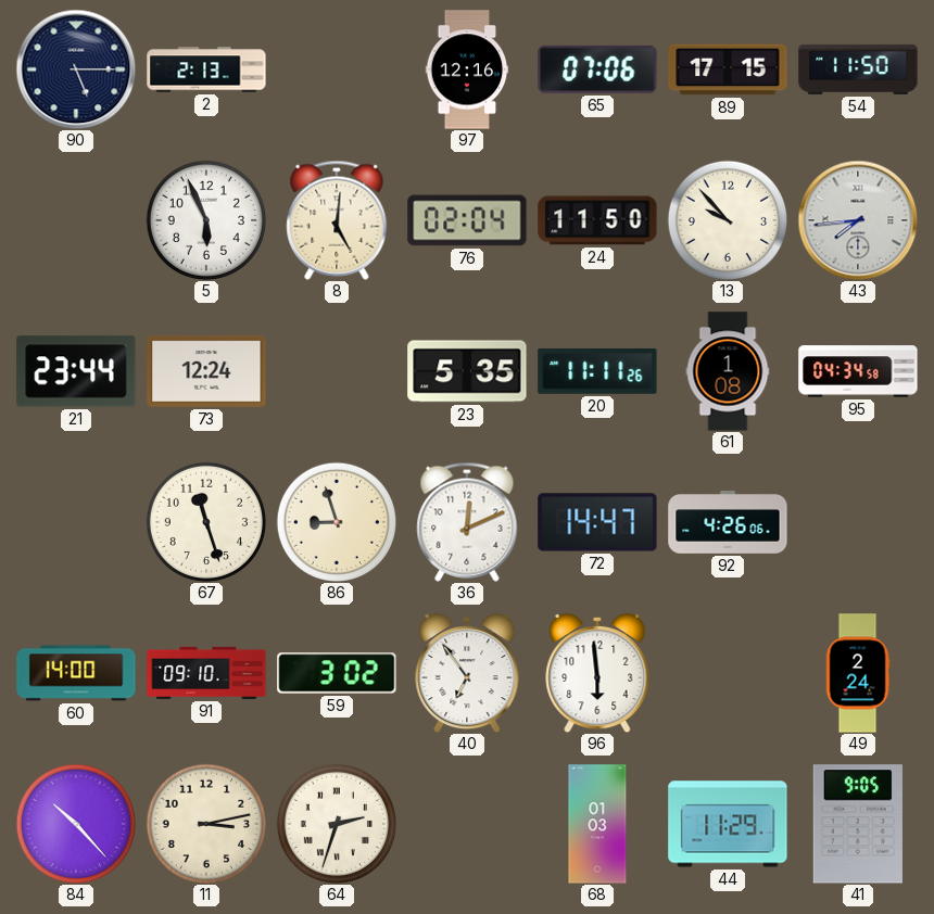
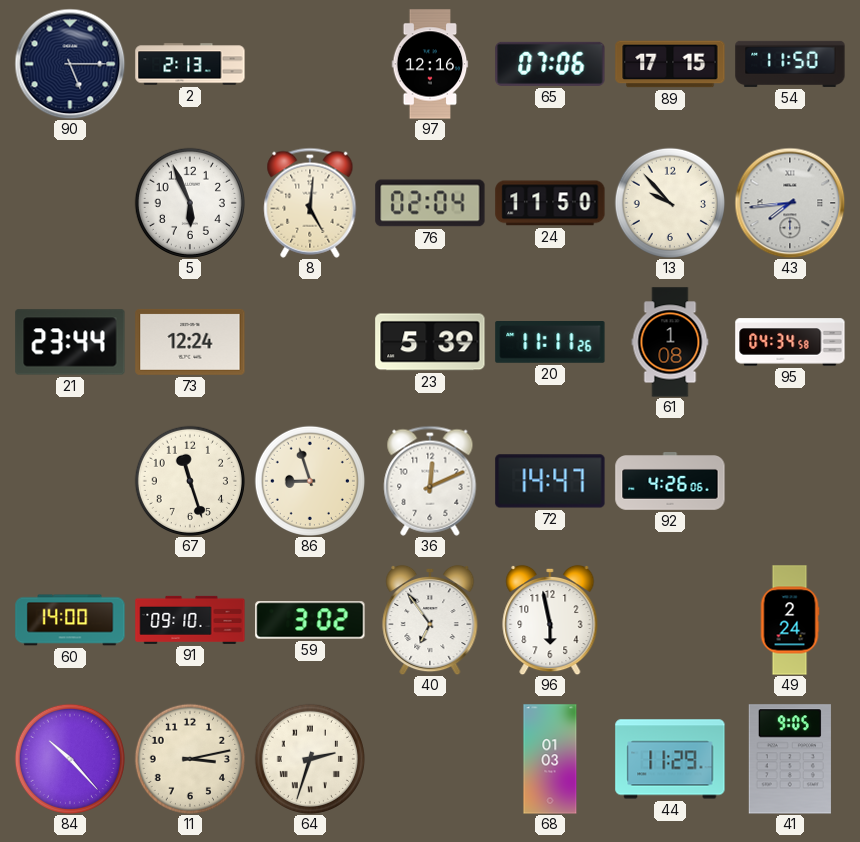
23: 5:35 -> 5:39 (430, 342)
96: 5:59 -> 5:58 (550, 620)
